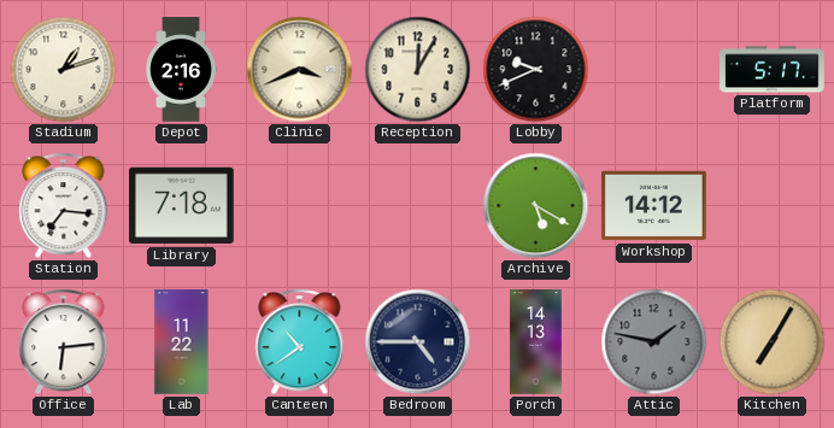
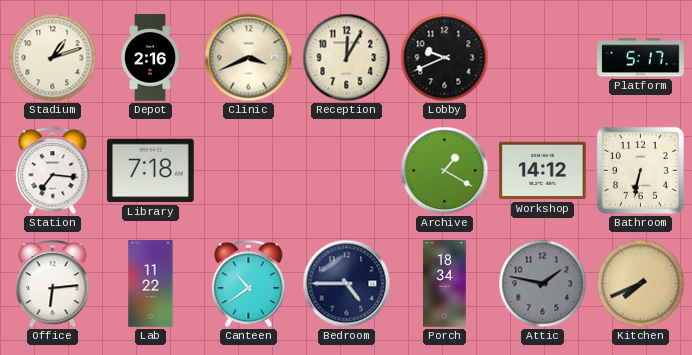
Archive: 5:20 -> 1:20 (445, 171)
Bathroom: none -> 6:32 (640, 170)
Porch: 14:13 -> 18:34 (445, 284)
Kitchen: 7:05 -> 7:41 (641, 284)
